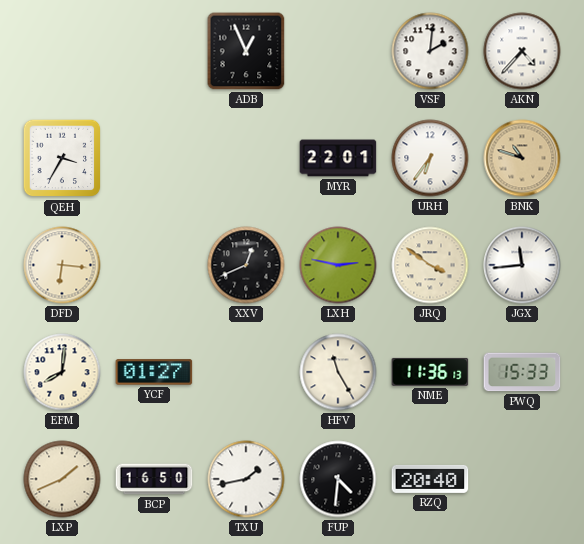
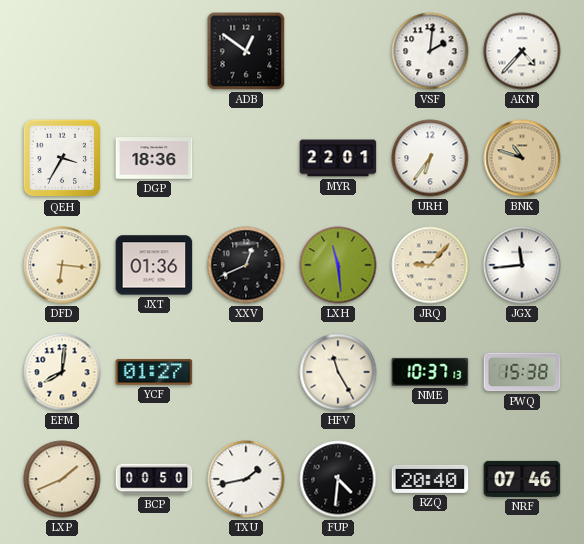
ADB: 12:56 -> 12:51 (246, 51)
DGP: none -> 18:36 (154, 158)
JXT: none -> 01:36 (154, 265)
LXH: 2:47 -> 11:29 (338, 265)
JRQ: 3:51 -> 9:07 (430, 265)
NME: 11:36 -> 10:37 (430, 372)
PWQ: 15:33 -> 15:38 (522, 372)
BCP: 16:50 -> 00:50 (154, 479)
NRF: none -> 07:46 (522, 479)
